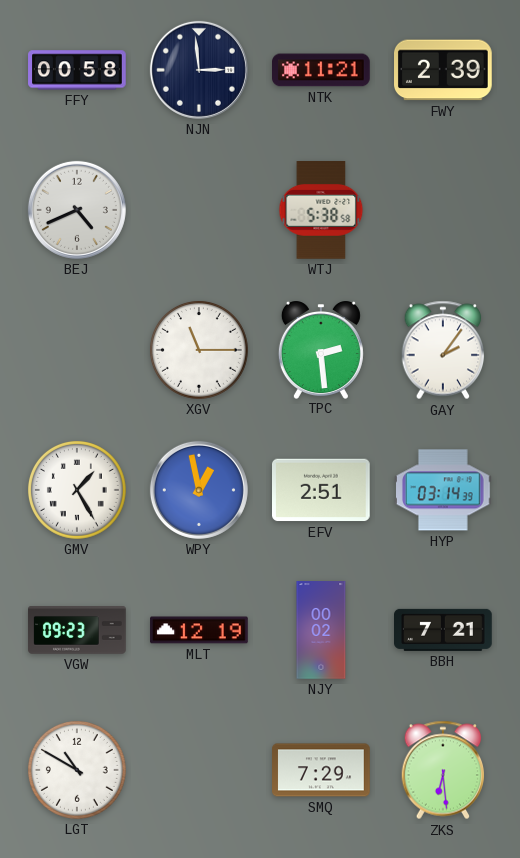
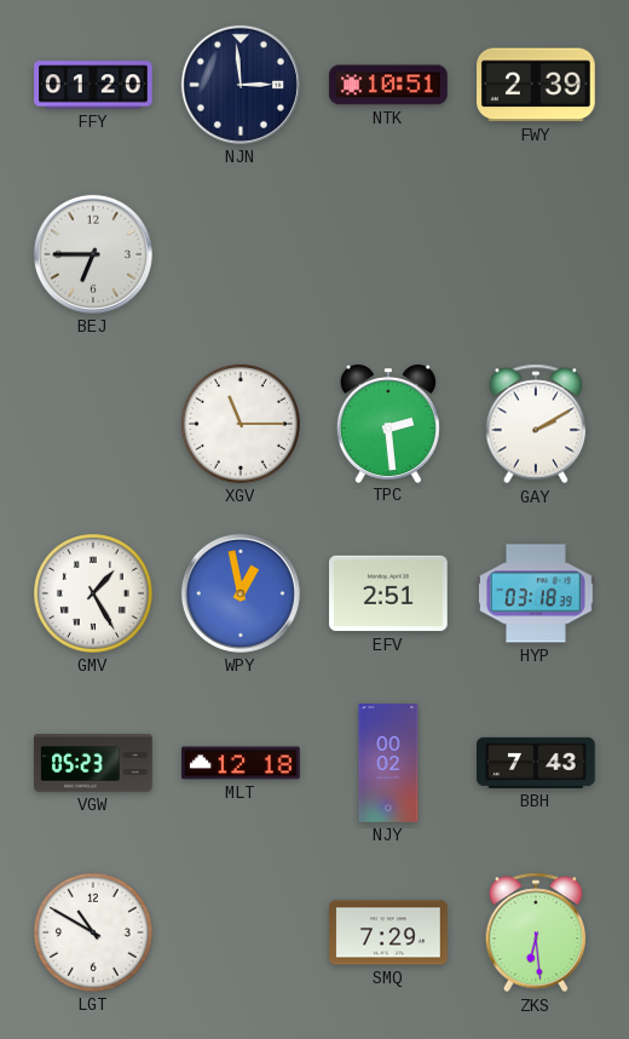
FFY: 00:58 -> 01:20 (93, 85)
NTK: 11:21 -> 10:51 (388, 85)
BEJ: 4:41 -> 6:45 (93, 254)
WTJ: 5:38 -> none (321, 210)
GAY: 2:06 -> 2:10 (536, 424)
HYP: 03:14 -> 03:18 (537, 593)
VGW: 09:23 -> 05:23 (93, 763)
MLT: 12:19 -> 12:18 (241, 763)
BBH: 7:21 -> 7:43 (536, 763)
